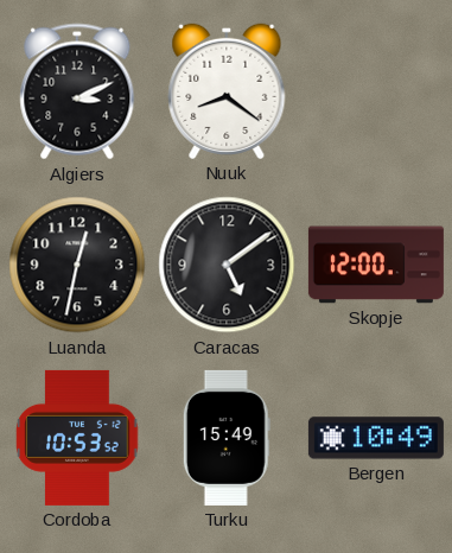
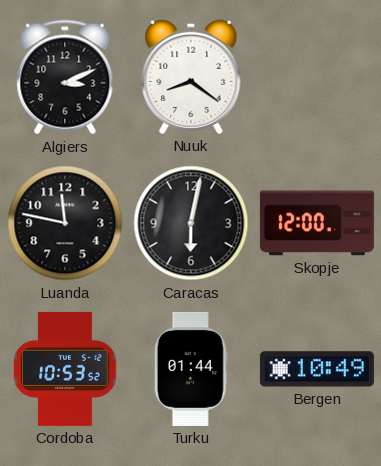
Luanda: 12:32 -> 11:47 (65, 223)
Caracas: 5:09 -> 6:02 (191, 223)
Turku: 15:49 -> 01:44 (191, 369)
